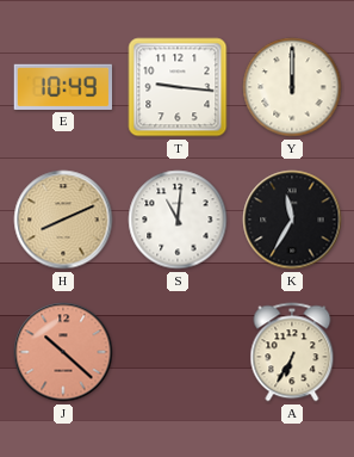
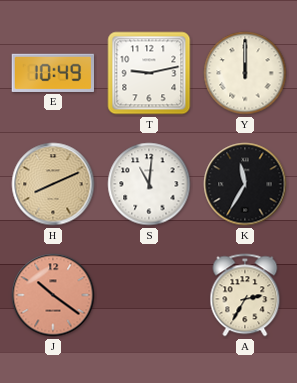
T: 9:16 -> 9:13 (149, 73)
J: 10:22 -> 10:21 (53, 295)
A: 6:35 -> 2:35 (245, 295)
